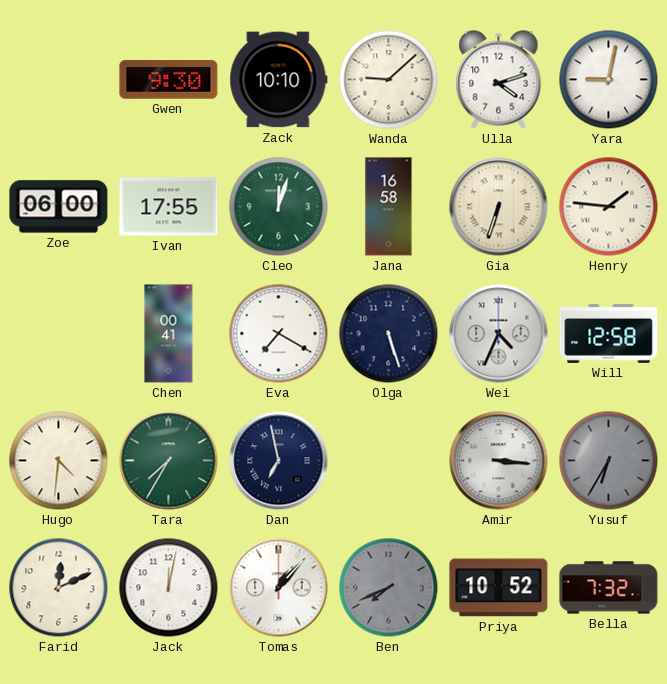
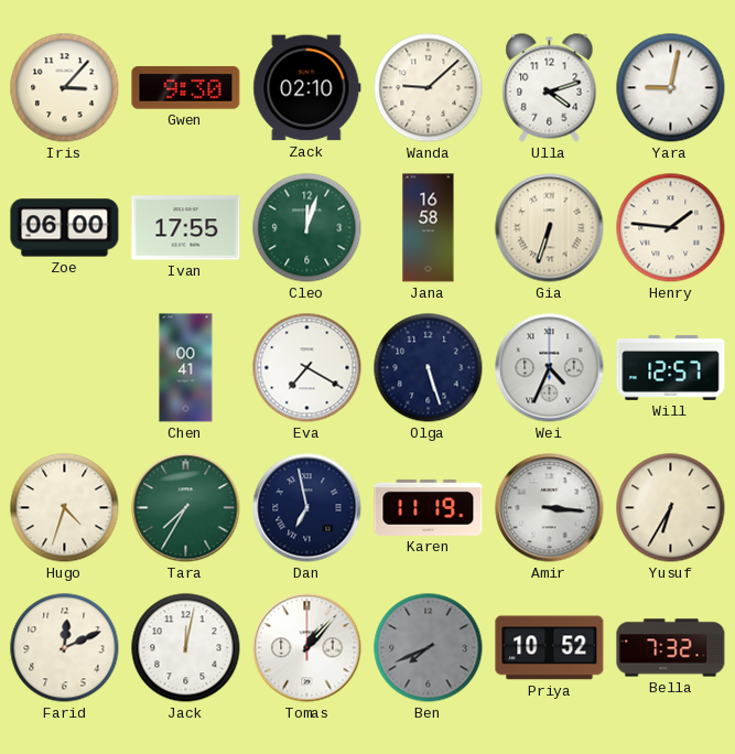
Iris: none -> 3:07 (65, 88)
Zack: 10:10 -> 02:10 (307, 88)
Will: 12:58 -> 12:57 (671, 368)
Hugo: 4:31 -> 4:33 (65, 508)
Karen: none -> 11:19 (429, 507)
Yusuf dial: grey -> cream (671, 508)
